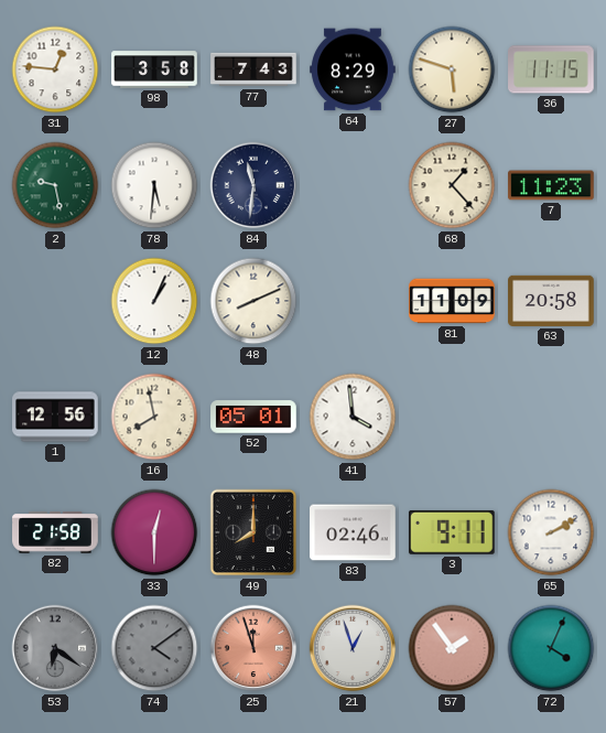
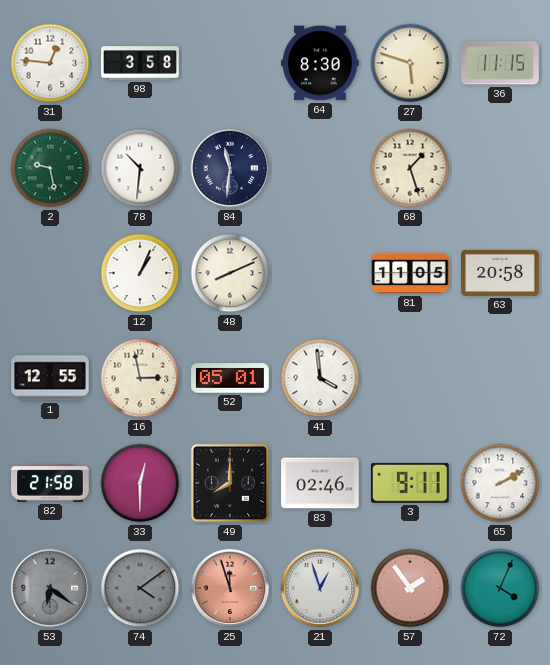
77: 7:43 -> none (253, 69)
64: 8:29 -> 8:30 (320, 63)
78: 5:31 -> 10:31 (140, 168)
68: 1:23 -> 1:27 (410, 168)
7: 11:23 -> none (551, 185)
81: 11:09 -> 11:05 (410, 273)
1: 12:56 -> 12:55 (50, 378)
16: 7:58 -> 2:58 (140, 378)
